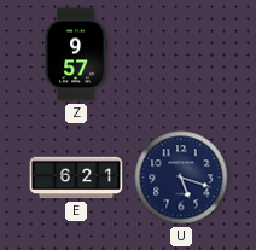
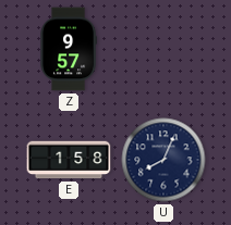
E: 6:21 -> 1:58 (69, 160)
U: 5:18 -> 8:04 (163, 160)
